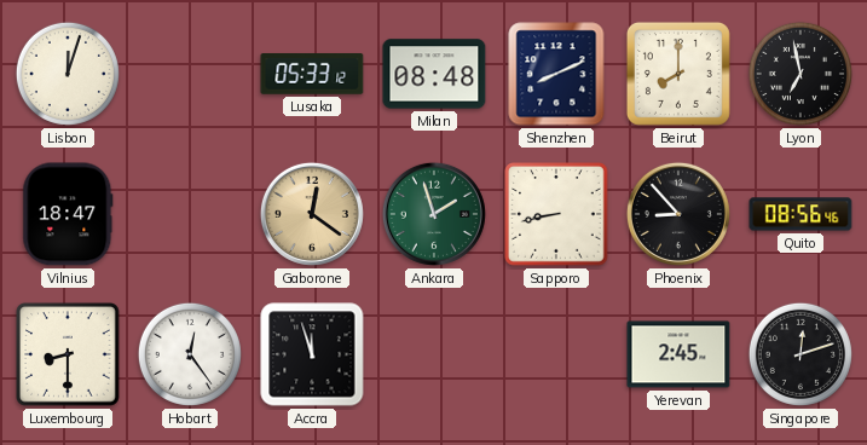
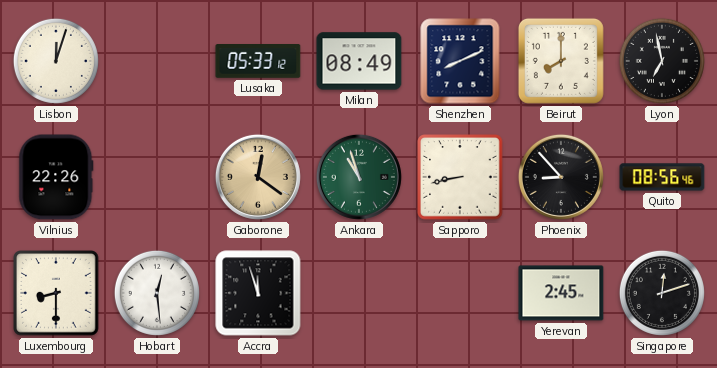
Milan: 08:48 -> 08:49 (359, 61)
Vilnius: 18:47 -> 22:26 (56, 177)
Ankara: 1:57 -> 10:57 (359, 177)
Hobart: 12:24 -> 12:29 (157, 293)
